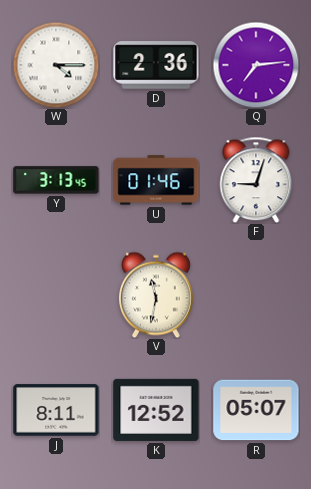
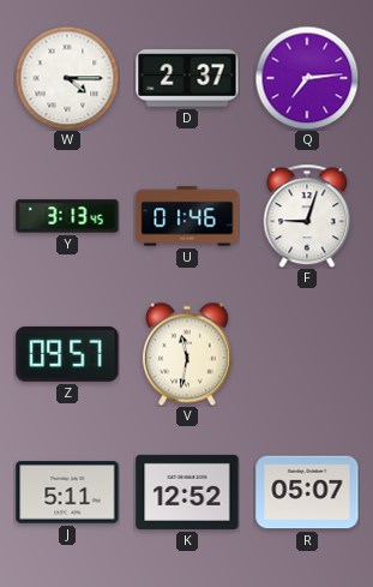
D: 2:36 -> 2:37 (187, 78)
Z: none -> 09:57 (67, 354)
J: 8:11 -> 5:11 (67, 492)
